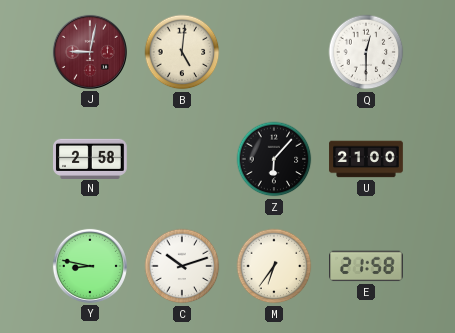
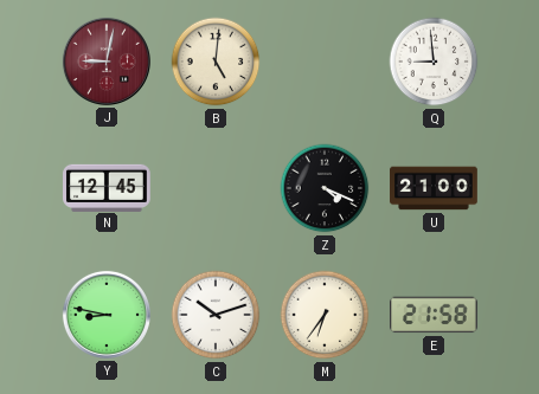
Q: 12:30 -> 8:59 (434, 62)
N: 2:58 -> 12:45 (108, 187)
Z: 6:07 -> 4:19 (325, 188)
